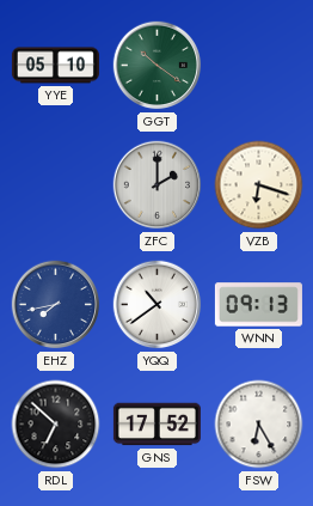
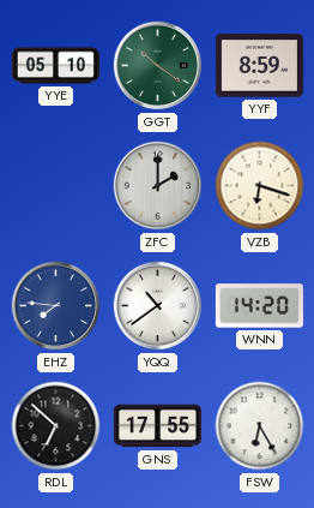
YYF: none -> 8:59 (259, 66)
EHZ: 7:43 -> 7:46 (56, 306)
WNN: 09:13 -> 14:20 (259, 306)
GNS: 17:52 -> 17:55 (157, 426)
